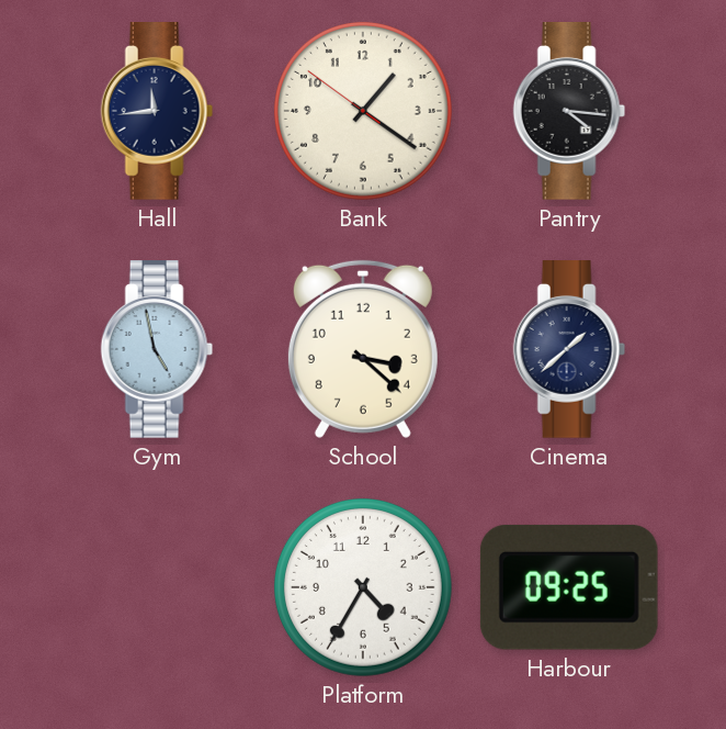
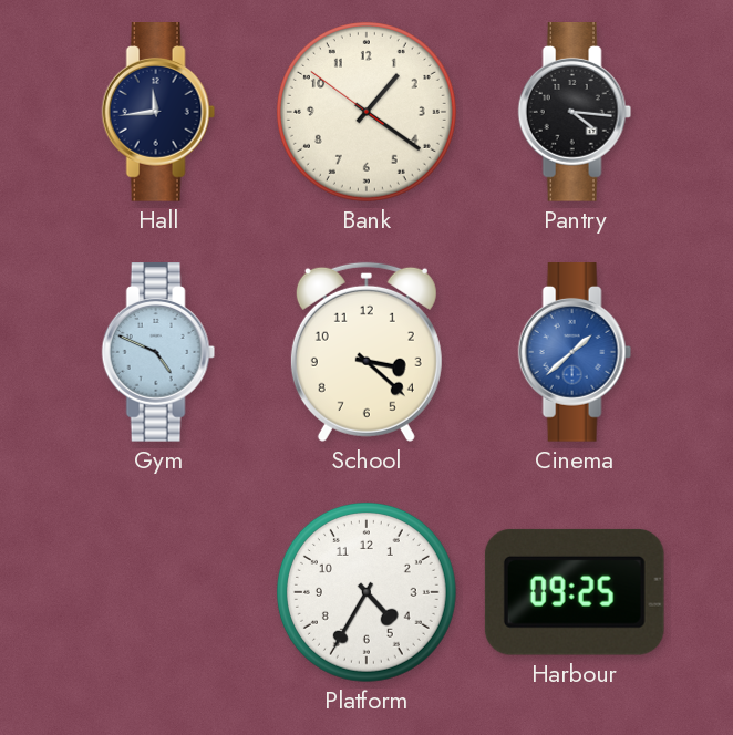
Gym: 4:58 -> 4:49 (158, 353)
Cinema dial: navy -> blue (575, 353)
